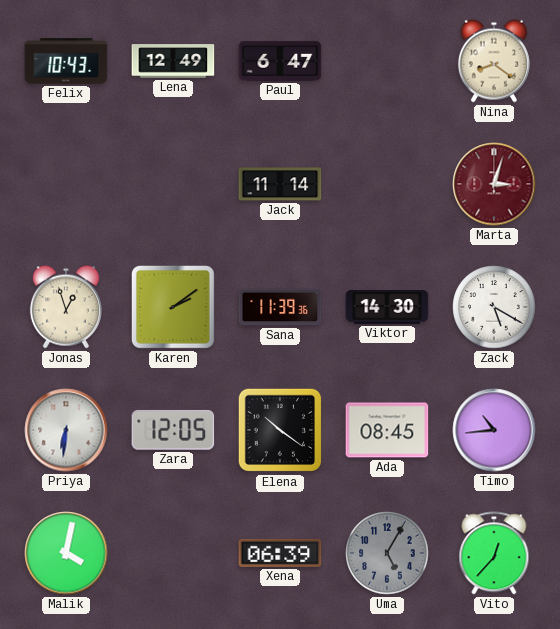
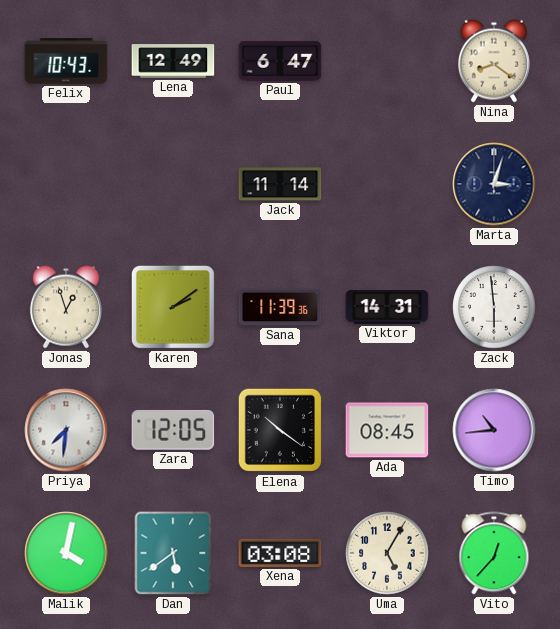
Marta dial: burgundy -> navy (494, 184)
Viktor: 14:30 -> 14:31 (387, 308)
Zack: 5:20 -> 5:59 (494, 307)
Priya: 6:31 -> 7:31 (66, 430)
Dan: none -> 5:39 (173, 553)
Xena: 06:39 -> 03:08 (280, 553)
Uma dial: grey -> cream (387, 553)
